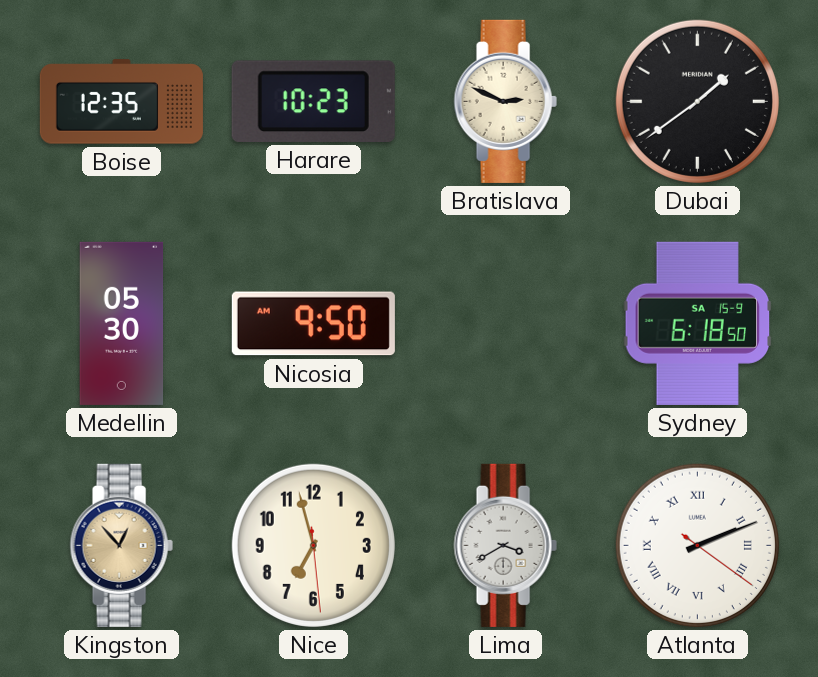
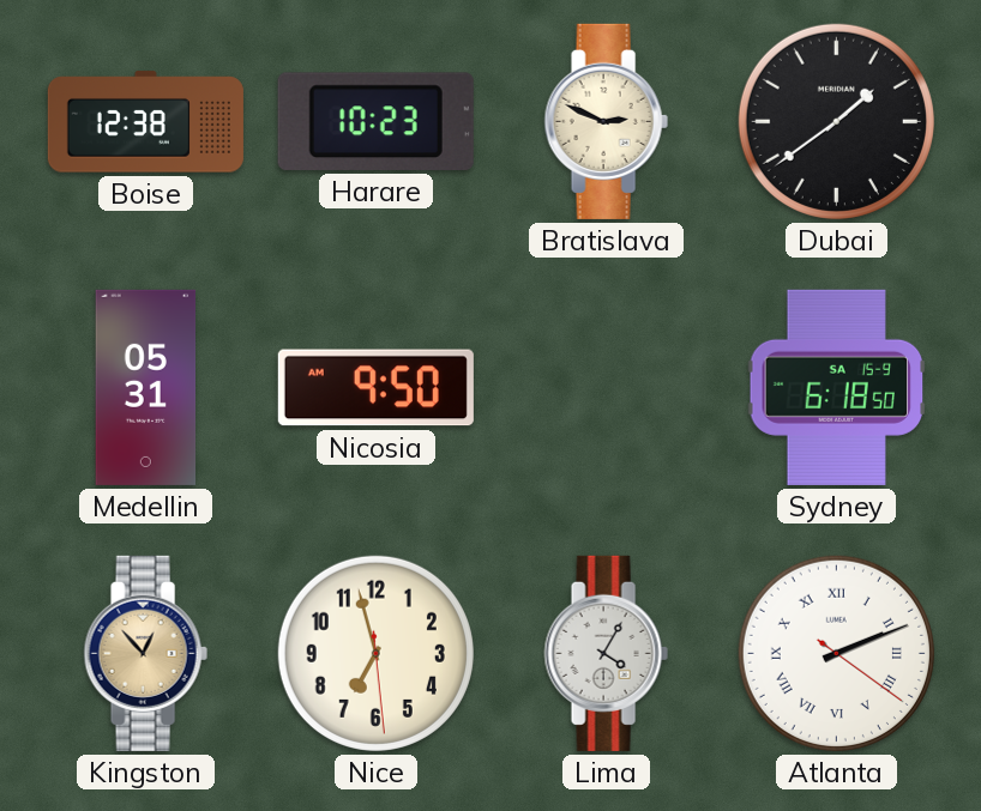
Boise: 12:35 -> 12:38 (145, 122)
Medellin: 05:30 -> 05:31 (146, 387)
Lima: 3:40 -> 4:05 (606, 653)
